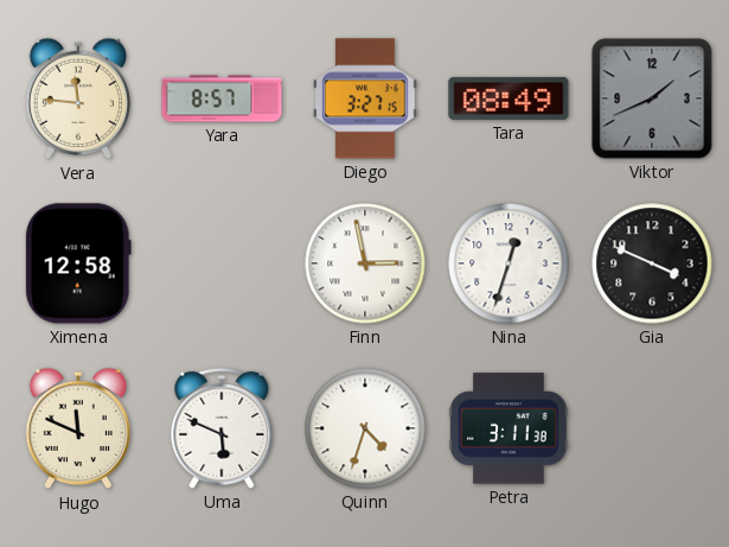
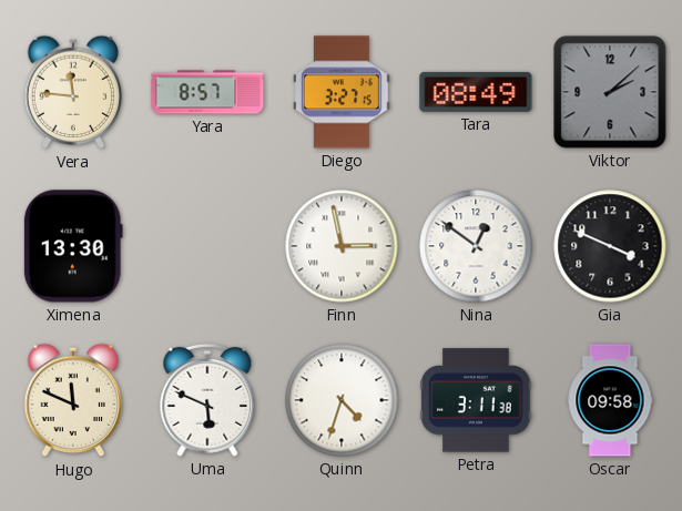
Viktor: 1:41 -> 2:08 (610, 92)
Ximena: 12:58 -> 13:30 (73, 246)
Nina: 12:33 -> 12:51 (476, 246)
Oscar: none -> 09:58 (610, 400)
